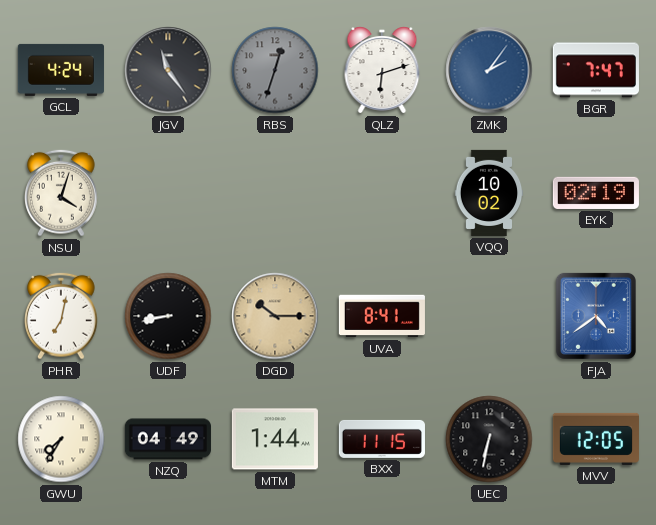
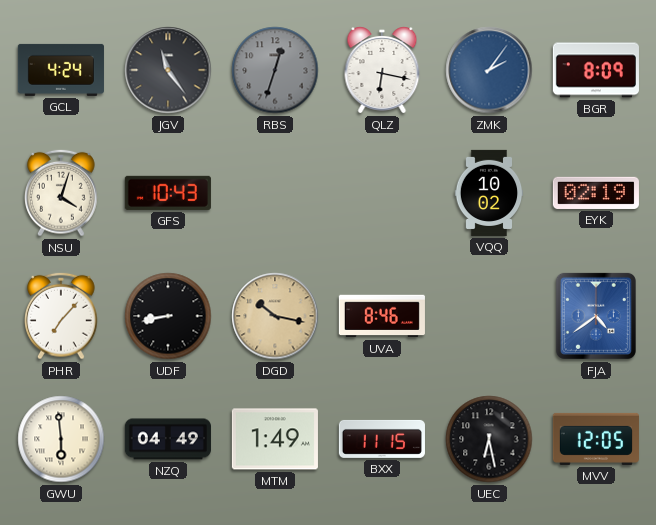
QLZ: 6:12 -> 6:17 (382, 70)
BGR: 7:47 -> 8:09 (596, 70)
GFS: none -> 10:43 (168, 193)
PHR: 7:02 -> 7:07 (62, 316)
DGD: 10:15 -> 10:17 (275, 316)
UVA: 8:41 -> 8:46 (382, 316)
GWU: 7:35 -> 5:59 (61, 439)
MTM: 1:44 -> 1:49 (275, 439)
UEC: 6:32 -> 6:28 (489, 439)
